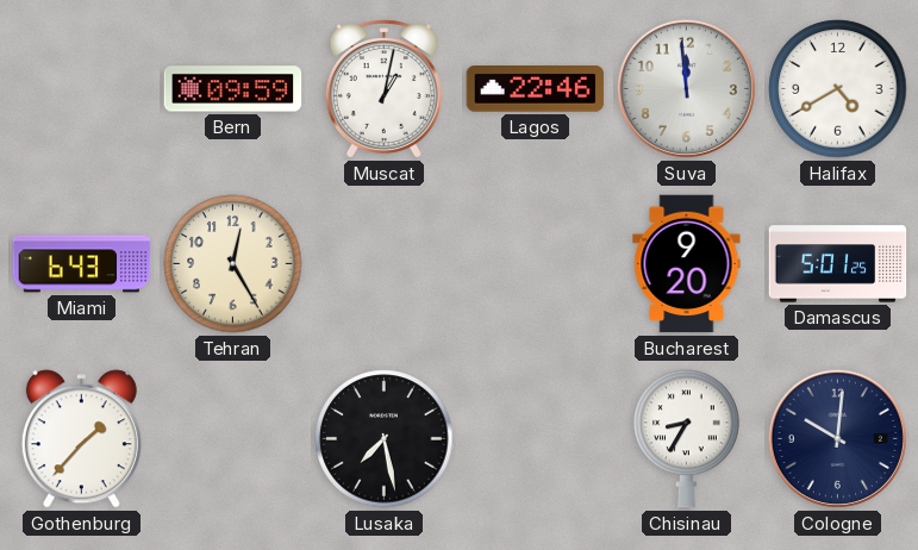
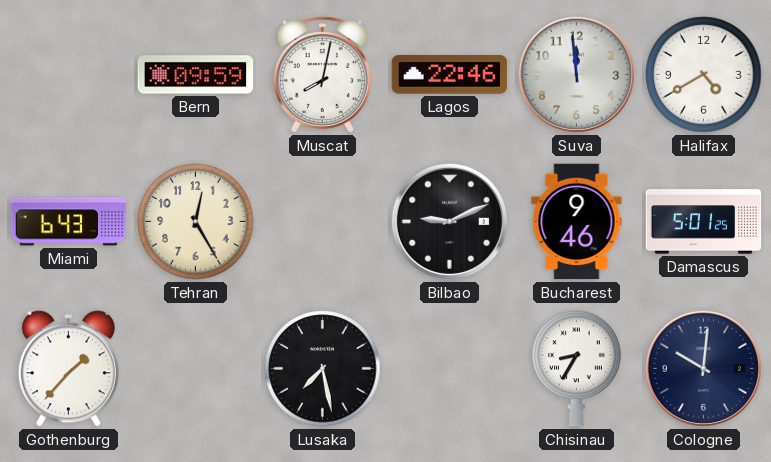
Muscat: 1:02 -> 8:02 (322, 75)
Bilbao: none -> 9:11 (449, 221)
Bucharest: 9:20 -> 9:46 (577, 222)
